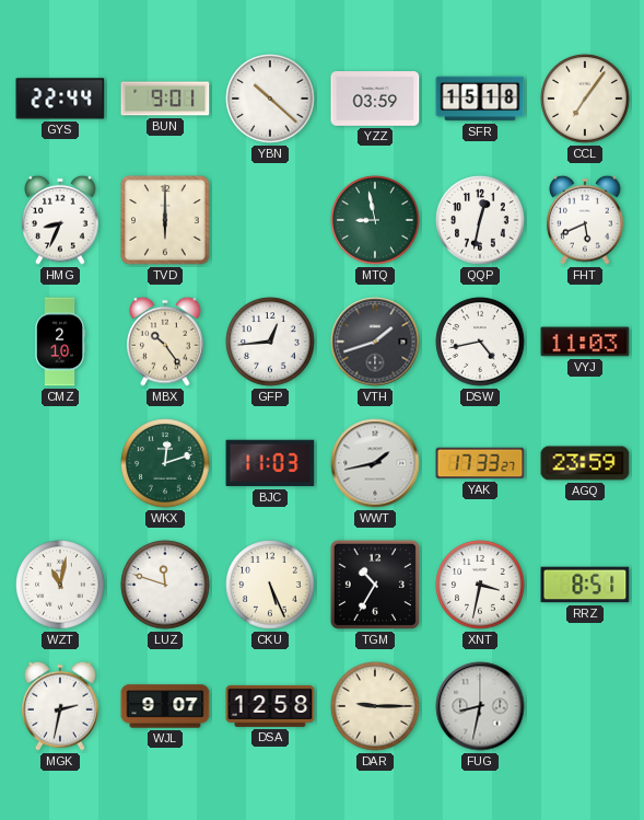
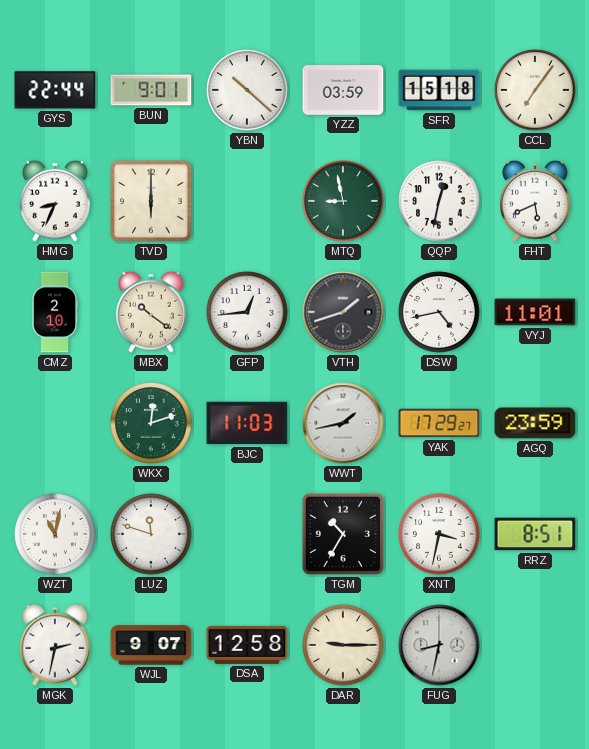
MBX: 10:24 -> 10:21 (151, 312)
VYJ: 11:03 -> 11:01 (535, 312)
YAK: 17:33 -> 17:29 (439, 423)
CKU: 5:26 -> none (270, 585)
